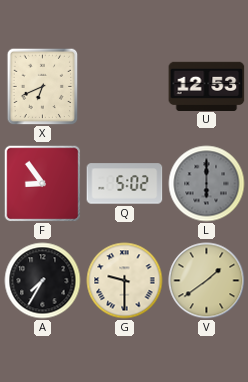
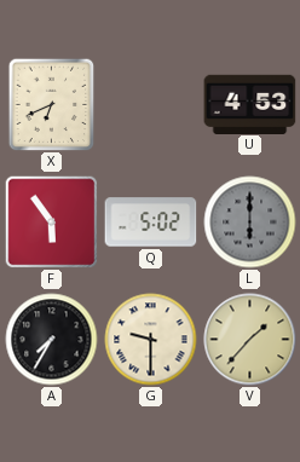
U: 12:53 -> 4:53 (250, 104)
F: 8:54 -> 5:54 (51, 221)
V: 1:39 -> 1:37 (250, 340)
